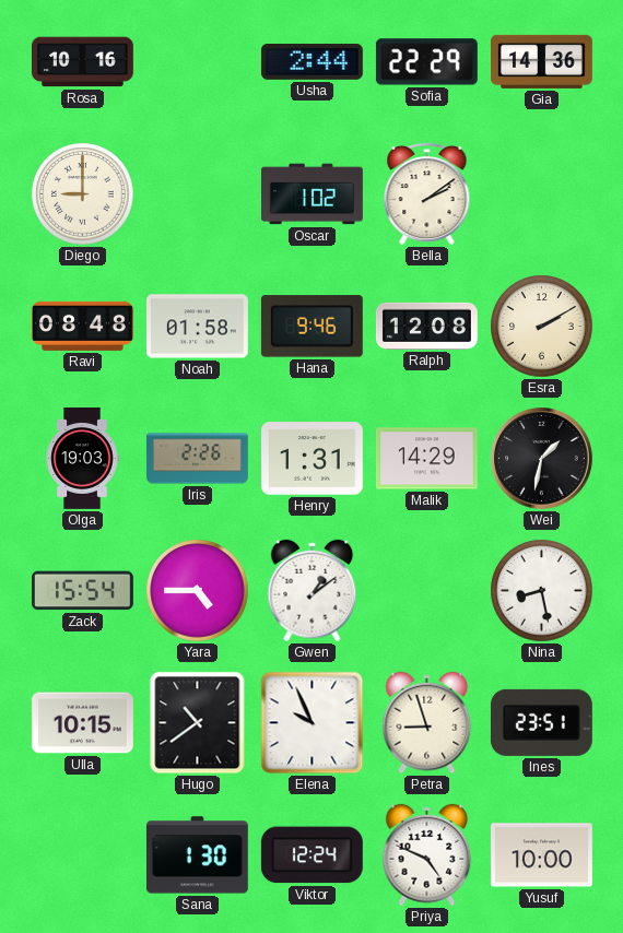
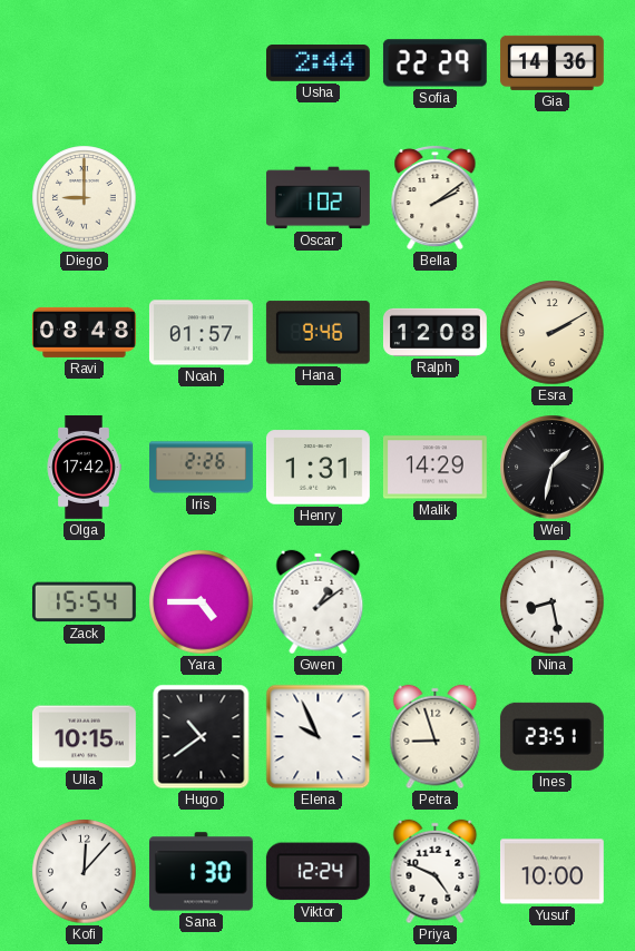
Rosa: 10:16 -> none (82, 62)
Noah: 01:58 -> 01:57 (201, 333)
Olga: 19:03 -> 17:42 (84, 468)
Kofi: none -> 12:07 (85, 872)
